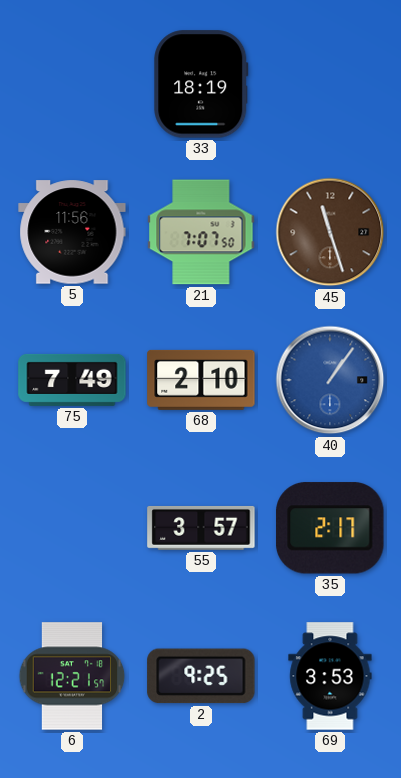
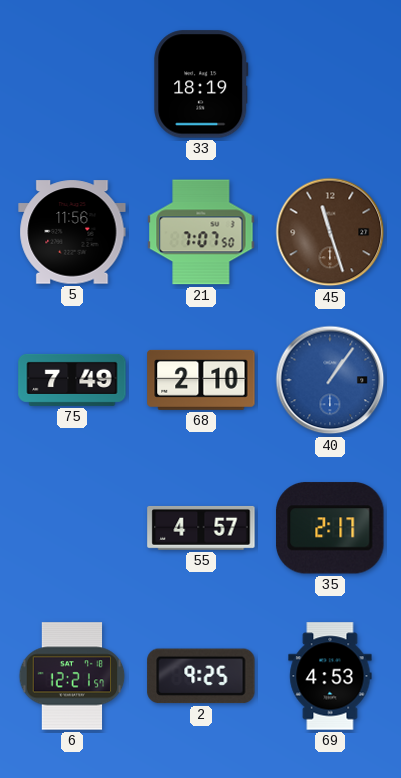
55: 3:57 -> 4:57 (201, 528)
69: 3:53 -> 4:53 (330, 676)
